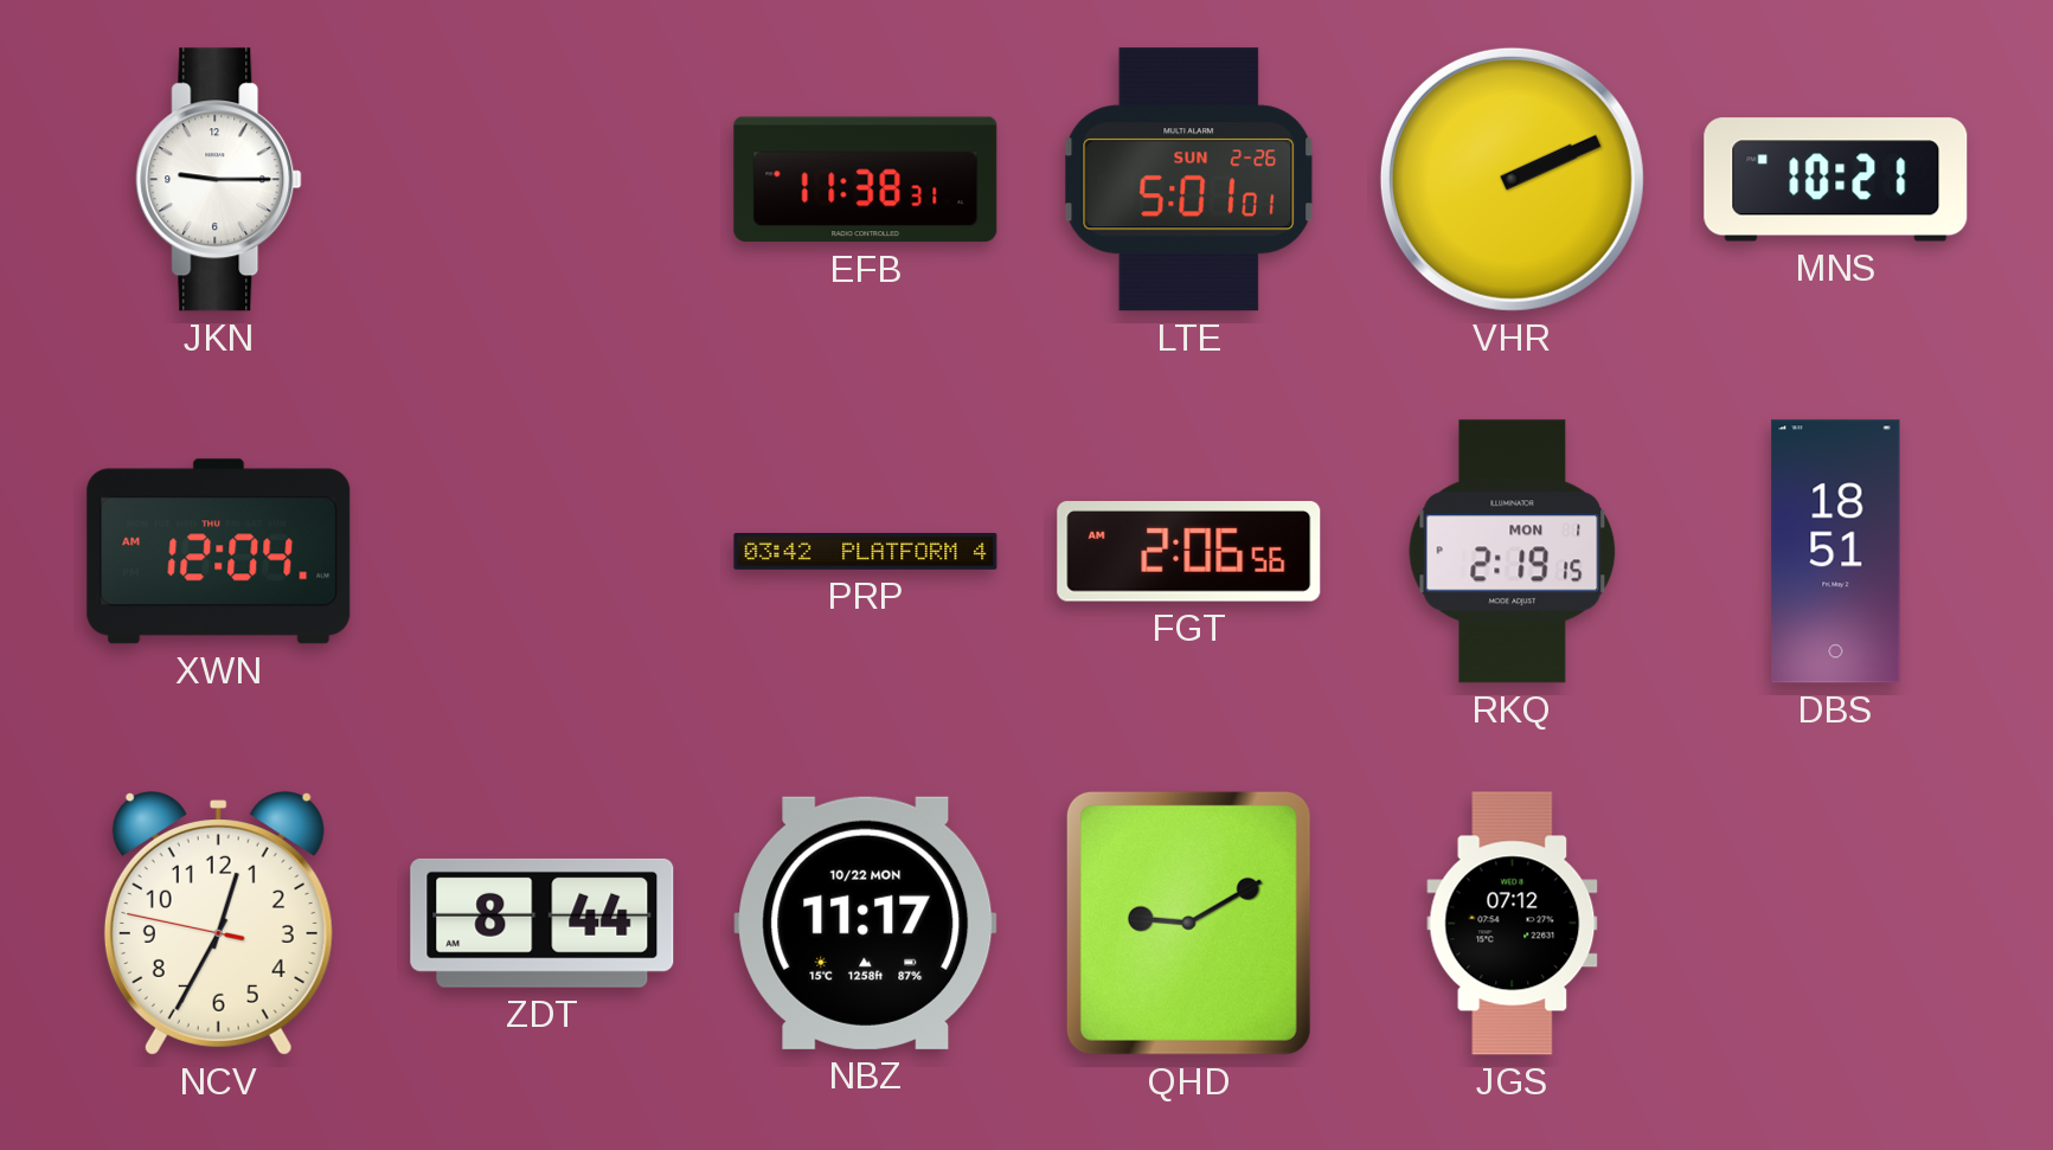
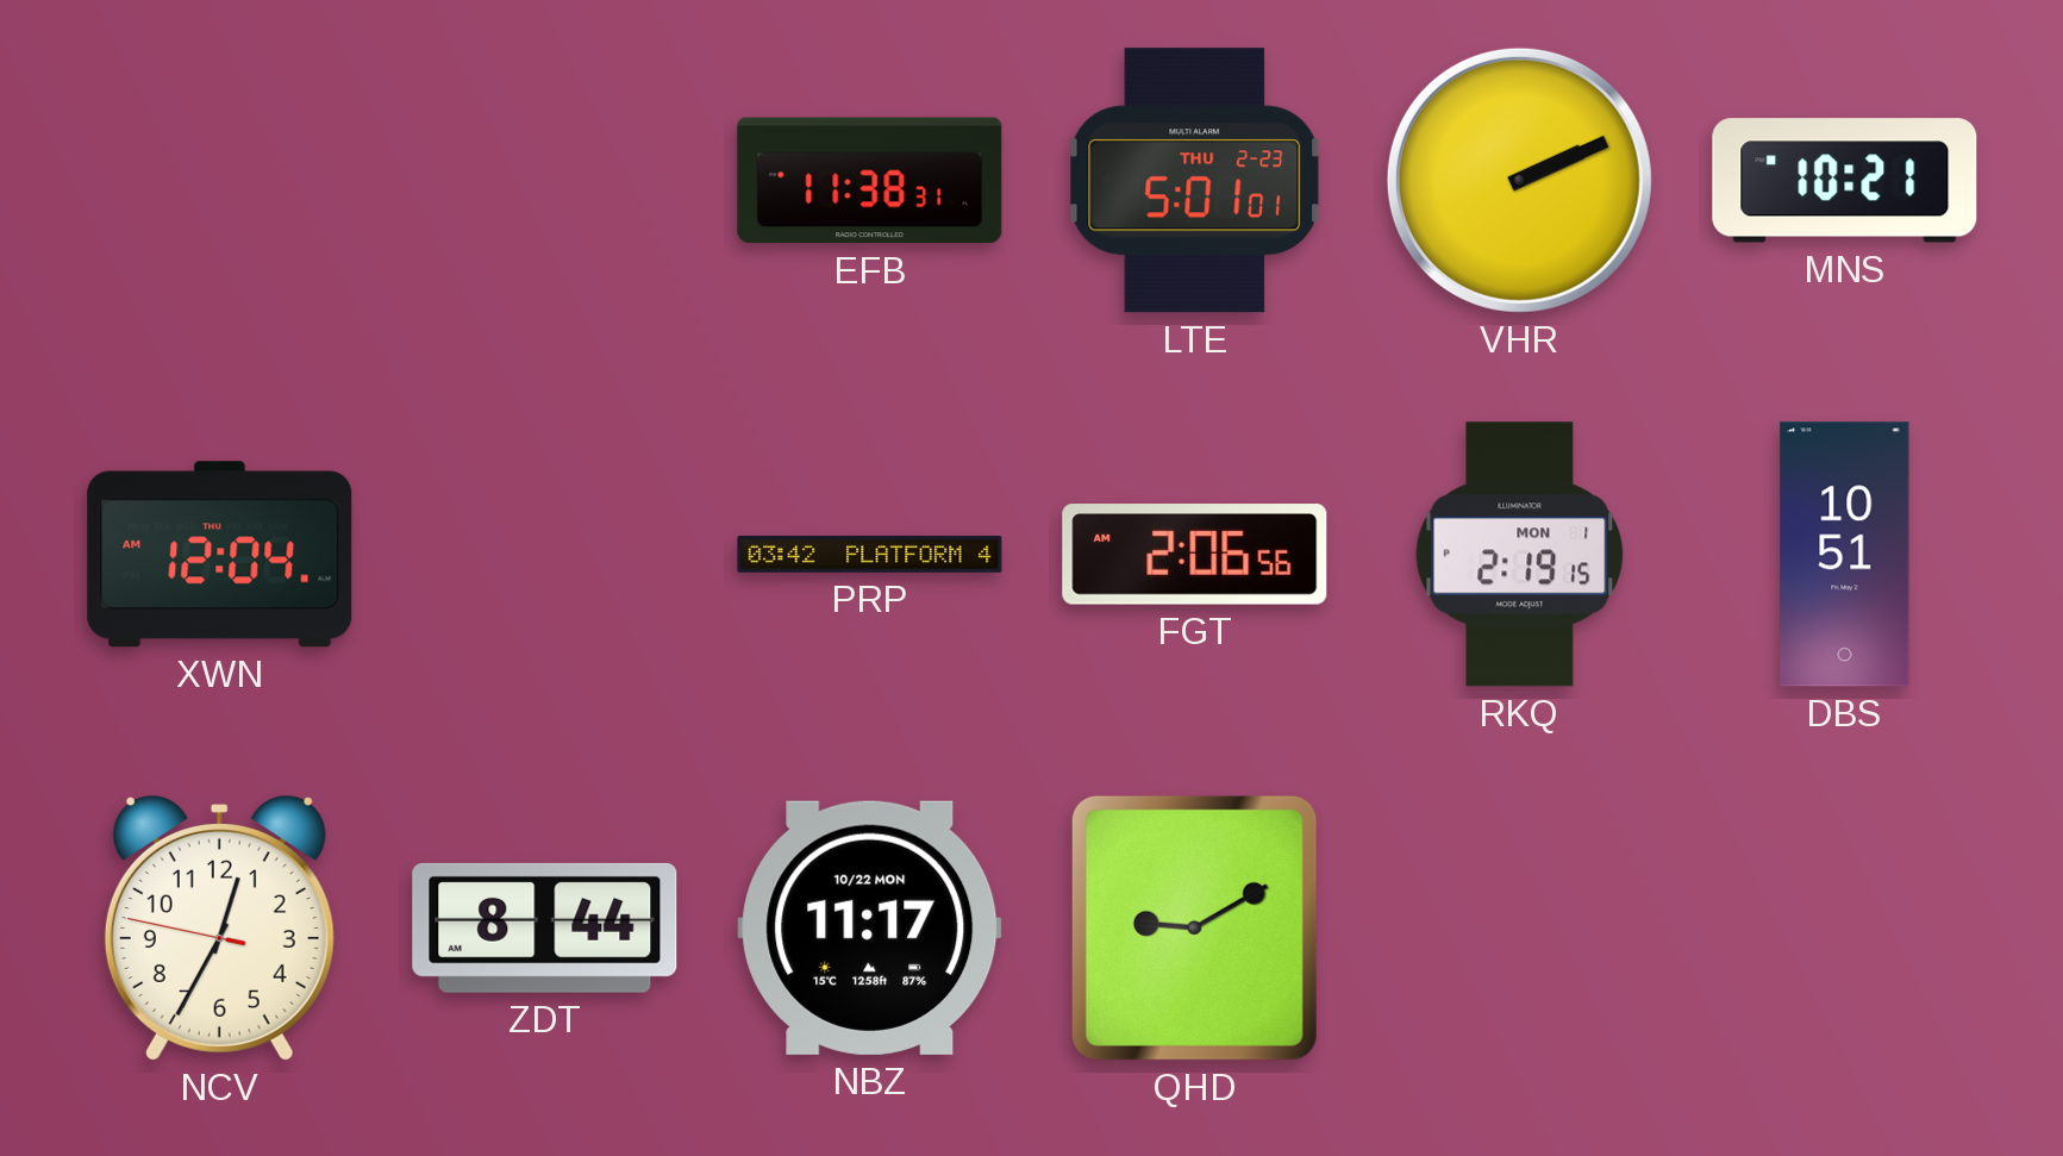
JKN: 9:15 -> none (219, 180)
LTE date: SUN 2-26 -> THU 2-23 (1195, 181)
DBS: 18:51 -> 10:51 (1845, 555)
JGS: 07:12 -> none (1513, 924)
